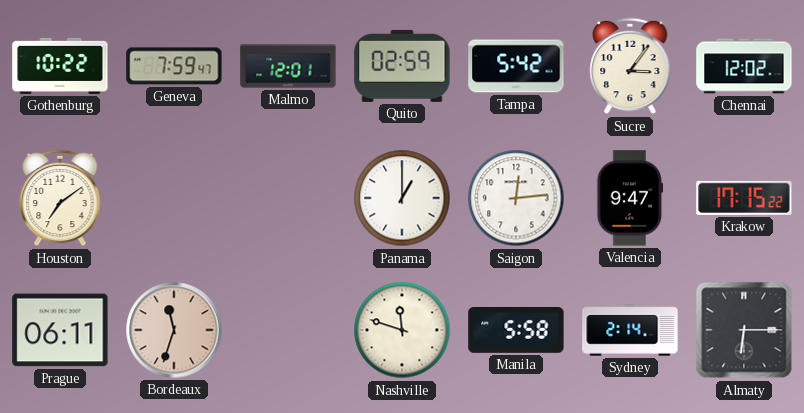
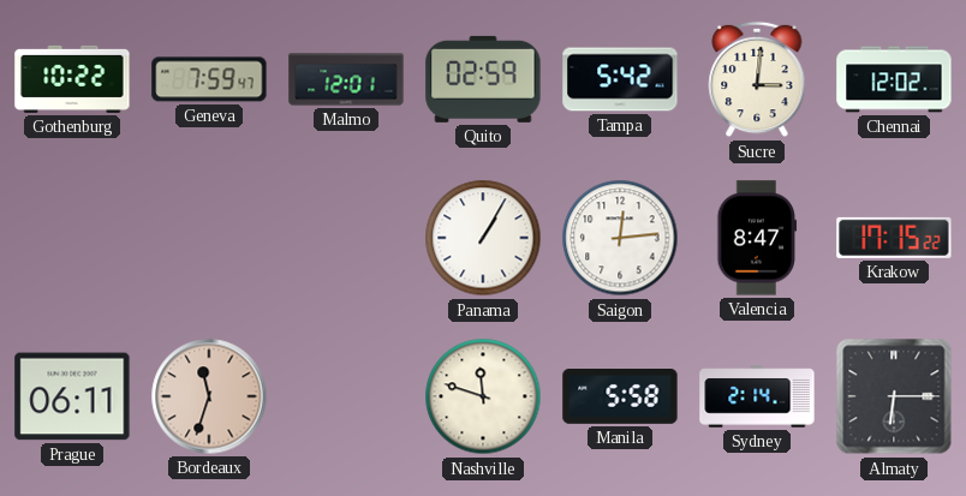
Sucre: 3:06 -> 3:01 (757, 79)
Houston: 7:09 -> none (60, 198)
Panama: 1:00 -> 1:05 (483, 238)
Valencia: 9:47 -> 8:47 (757, 238)
